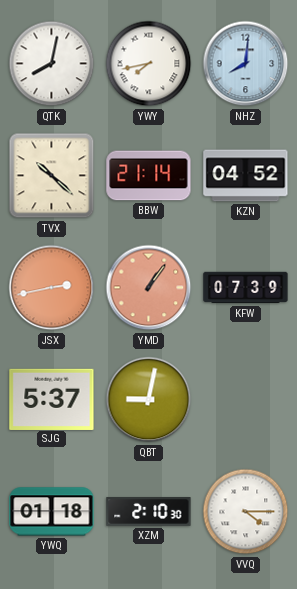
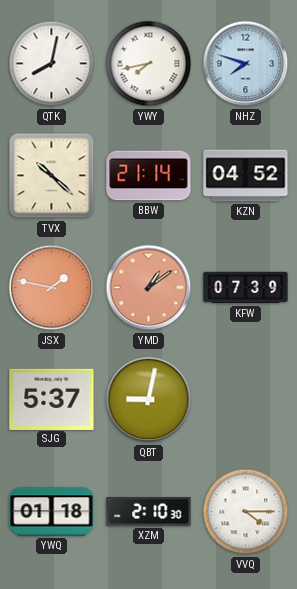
NHZ: 8:01 -> 7:48 (246, 64)
JSX: 2:43 -> 1:47 (52, 288)
YMD: 1:06 -> 1:09 (149, 288)
